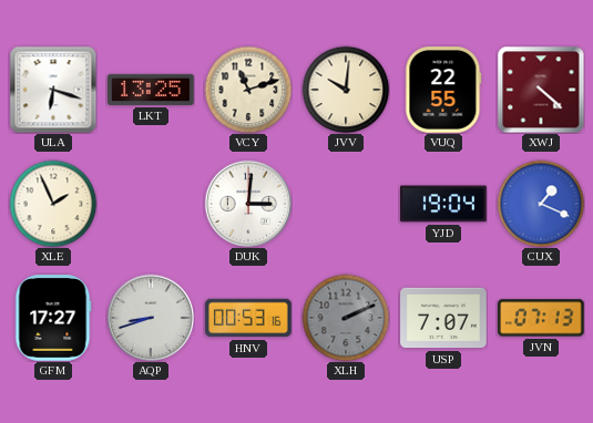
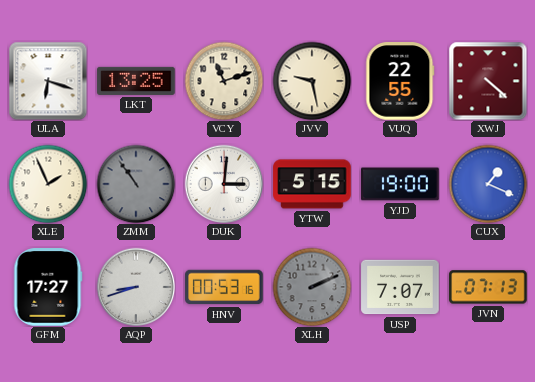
JVV: 10:01 -> 9:28 (312, 81)
ZMM: none -> 10:54 (136, 184)
YTW: none -> 5:15 (312, 184)
YJD: 19:04 -> 19:00 (400, 184)
